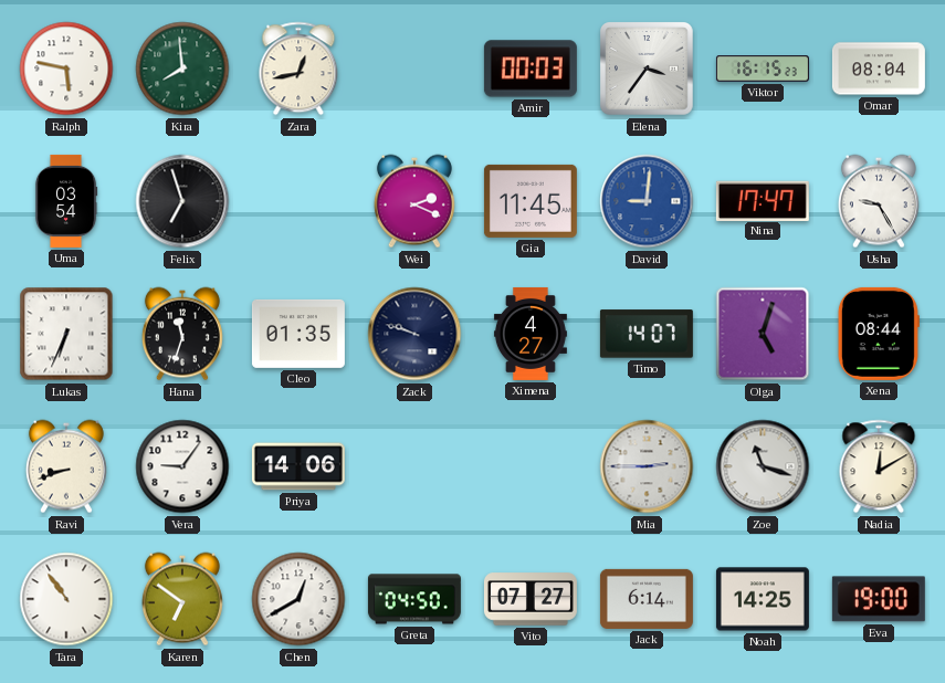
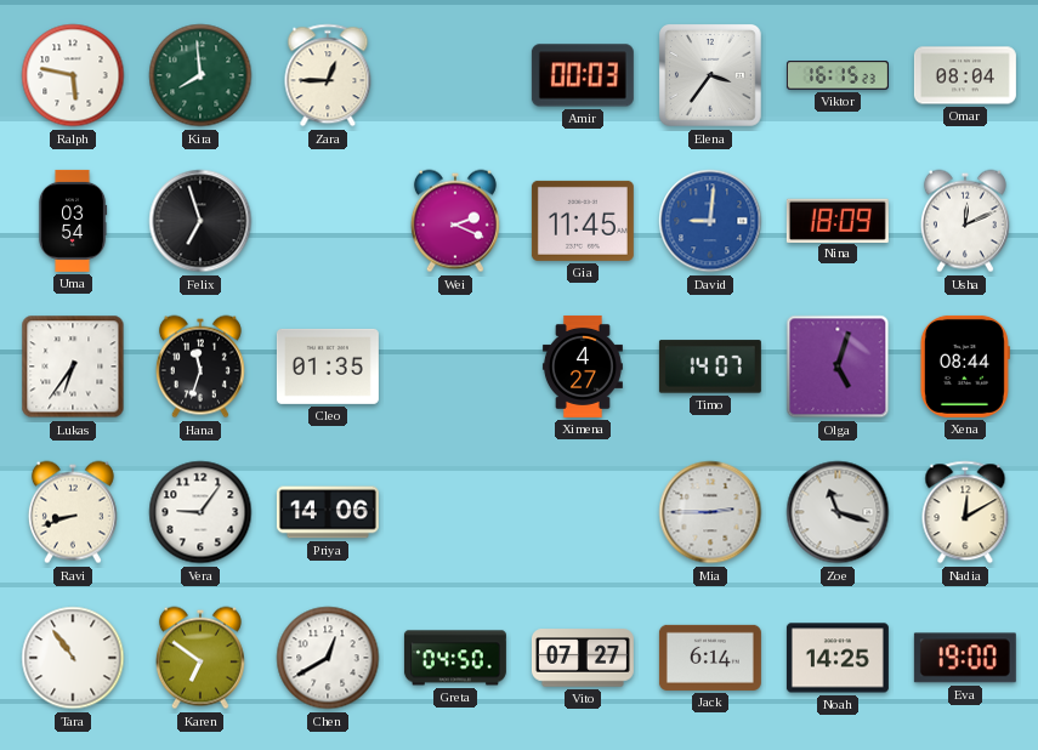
Zara: 12:43 -> 12:45 (328, 75)
Nina: 17:47 -> 18:09 (838, 220)
Usha: 9:25 -> 12:11 (965, 221)
Lukas: 6:34 -> 6:36 (73, 367)
Zack: 9:48 -> none (414, 334)
